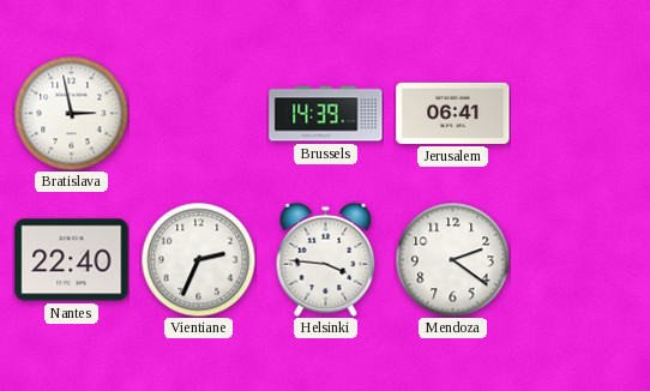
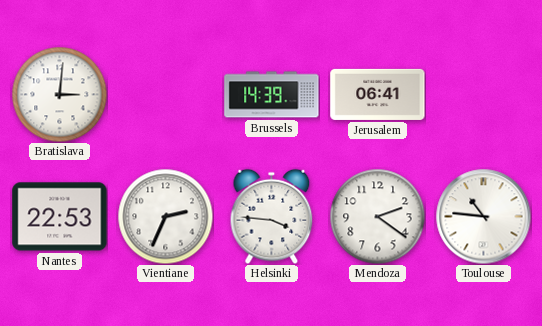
Bratislava: 2:58 -> 3:01 (59, 94)
Nantes: 22:40 -> 22:53 (60, 217)
Toulouse: none -> 10:46 (483, 216)
